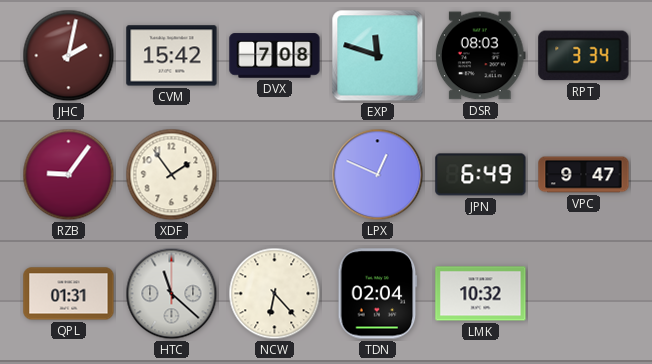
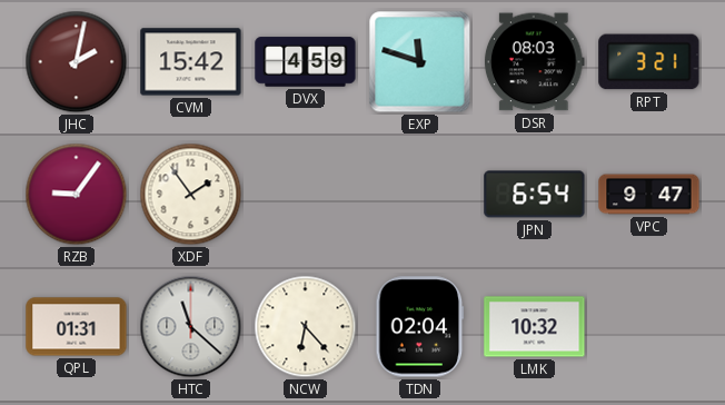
DVX: 7:08 -> 4:59 (306, 62)
RPT: 3:34 -> 3:21 (649, 62)
LPX: 12:49 -> none (378, 175)
JPN: 6:49 -> 6:54 (535, 195)
